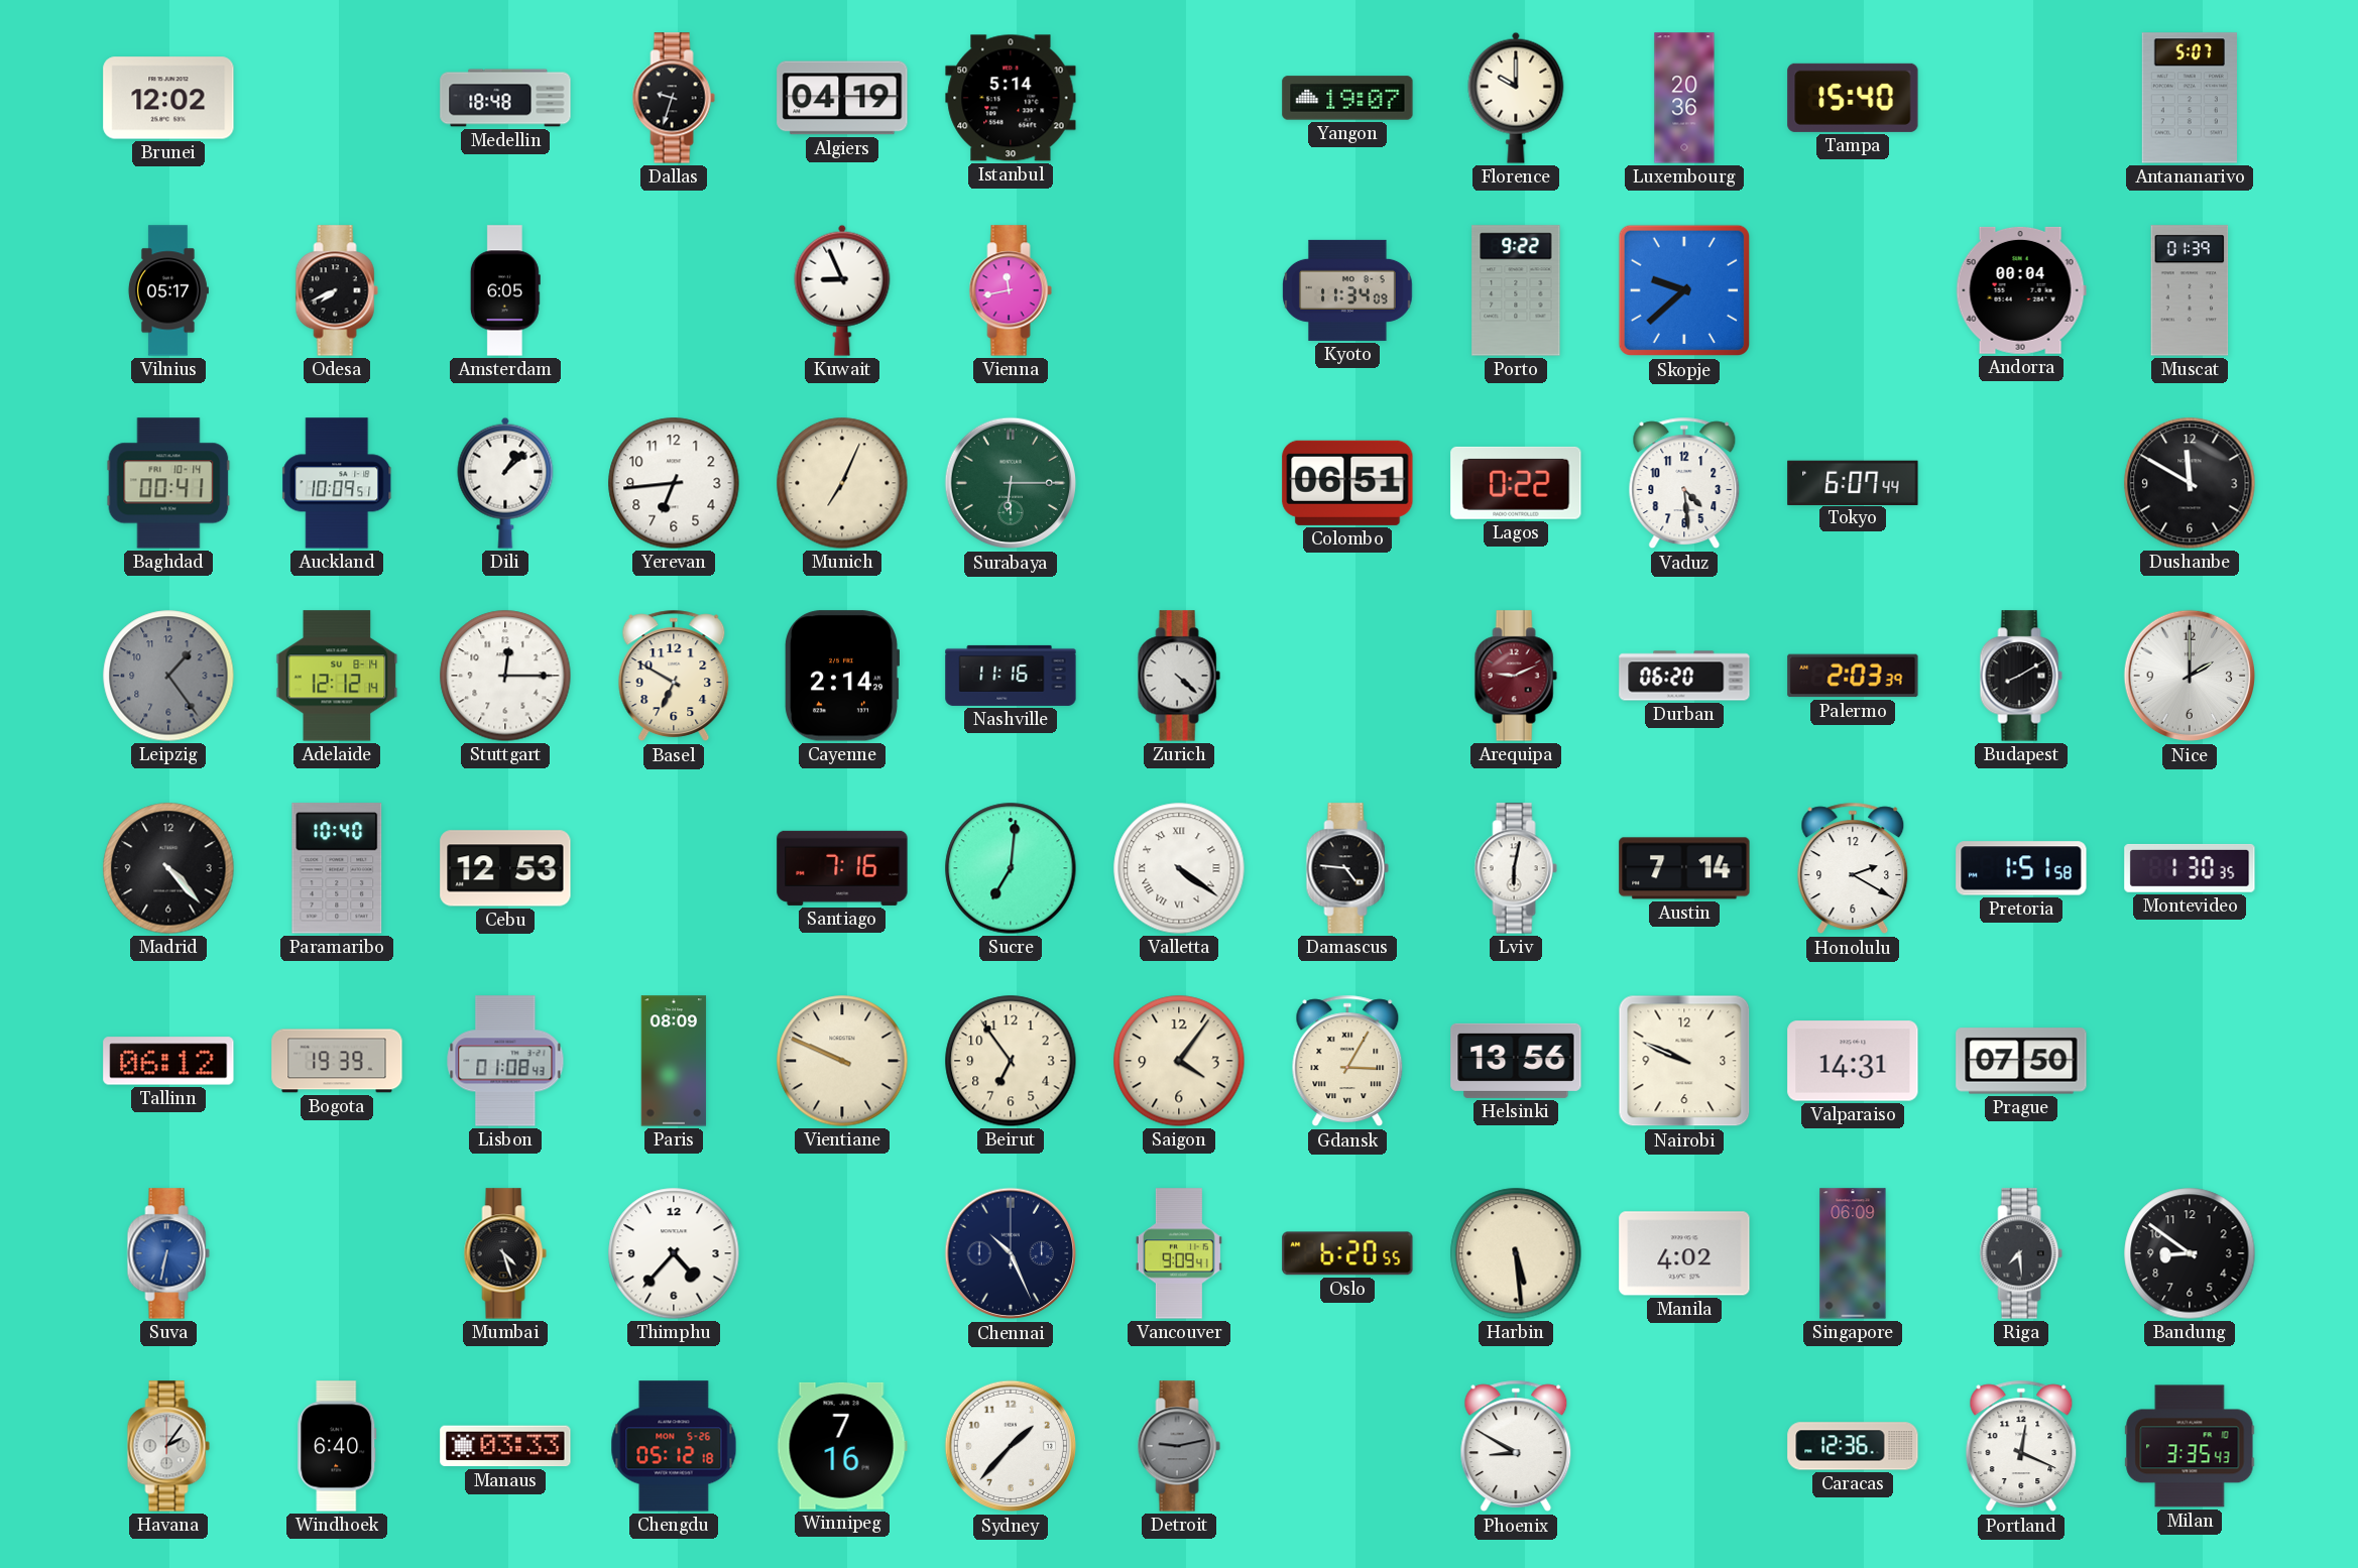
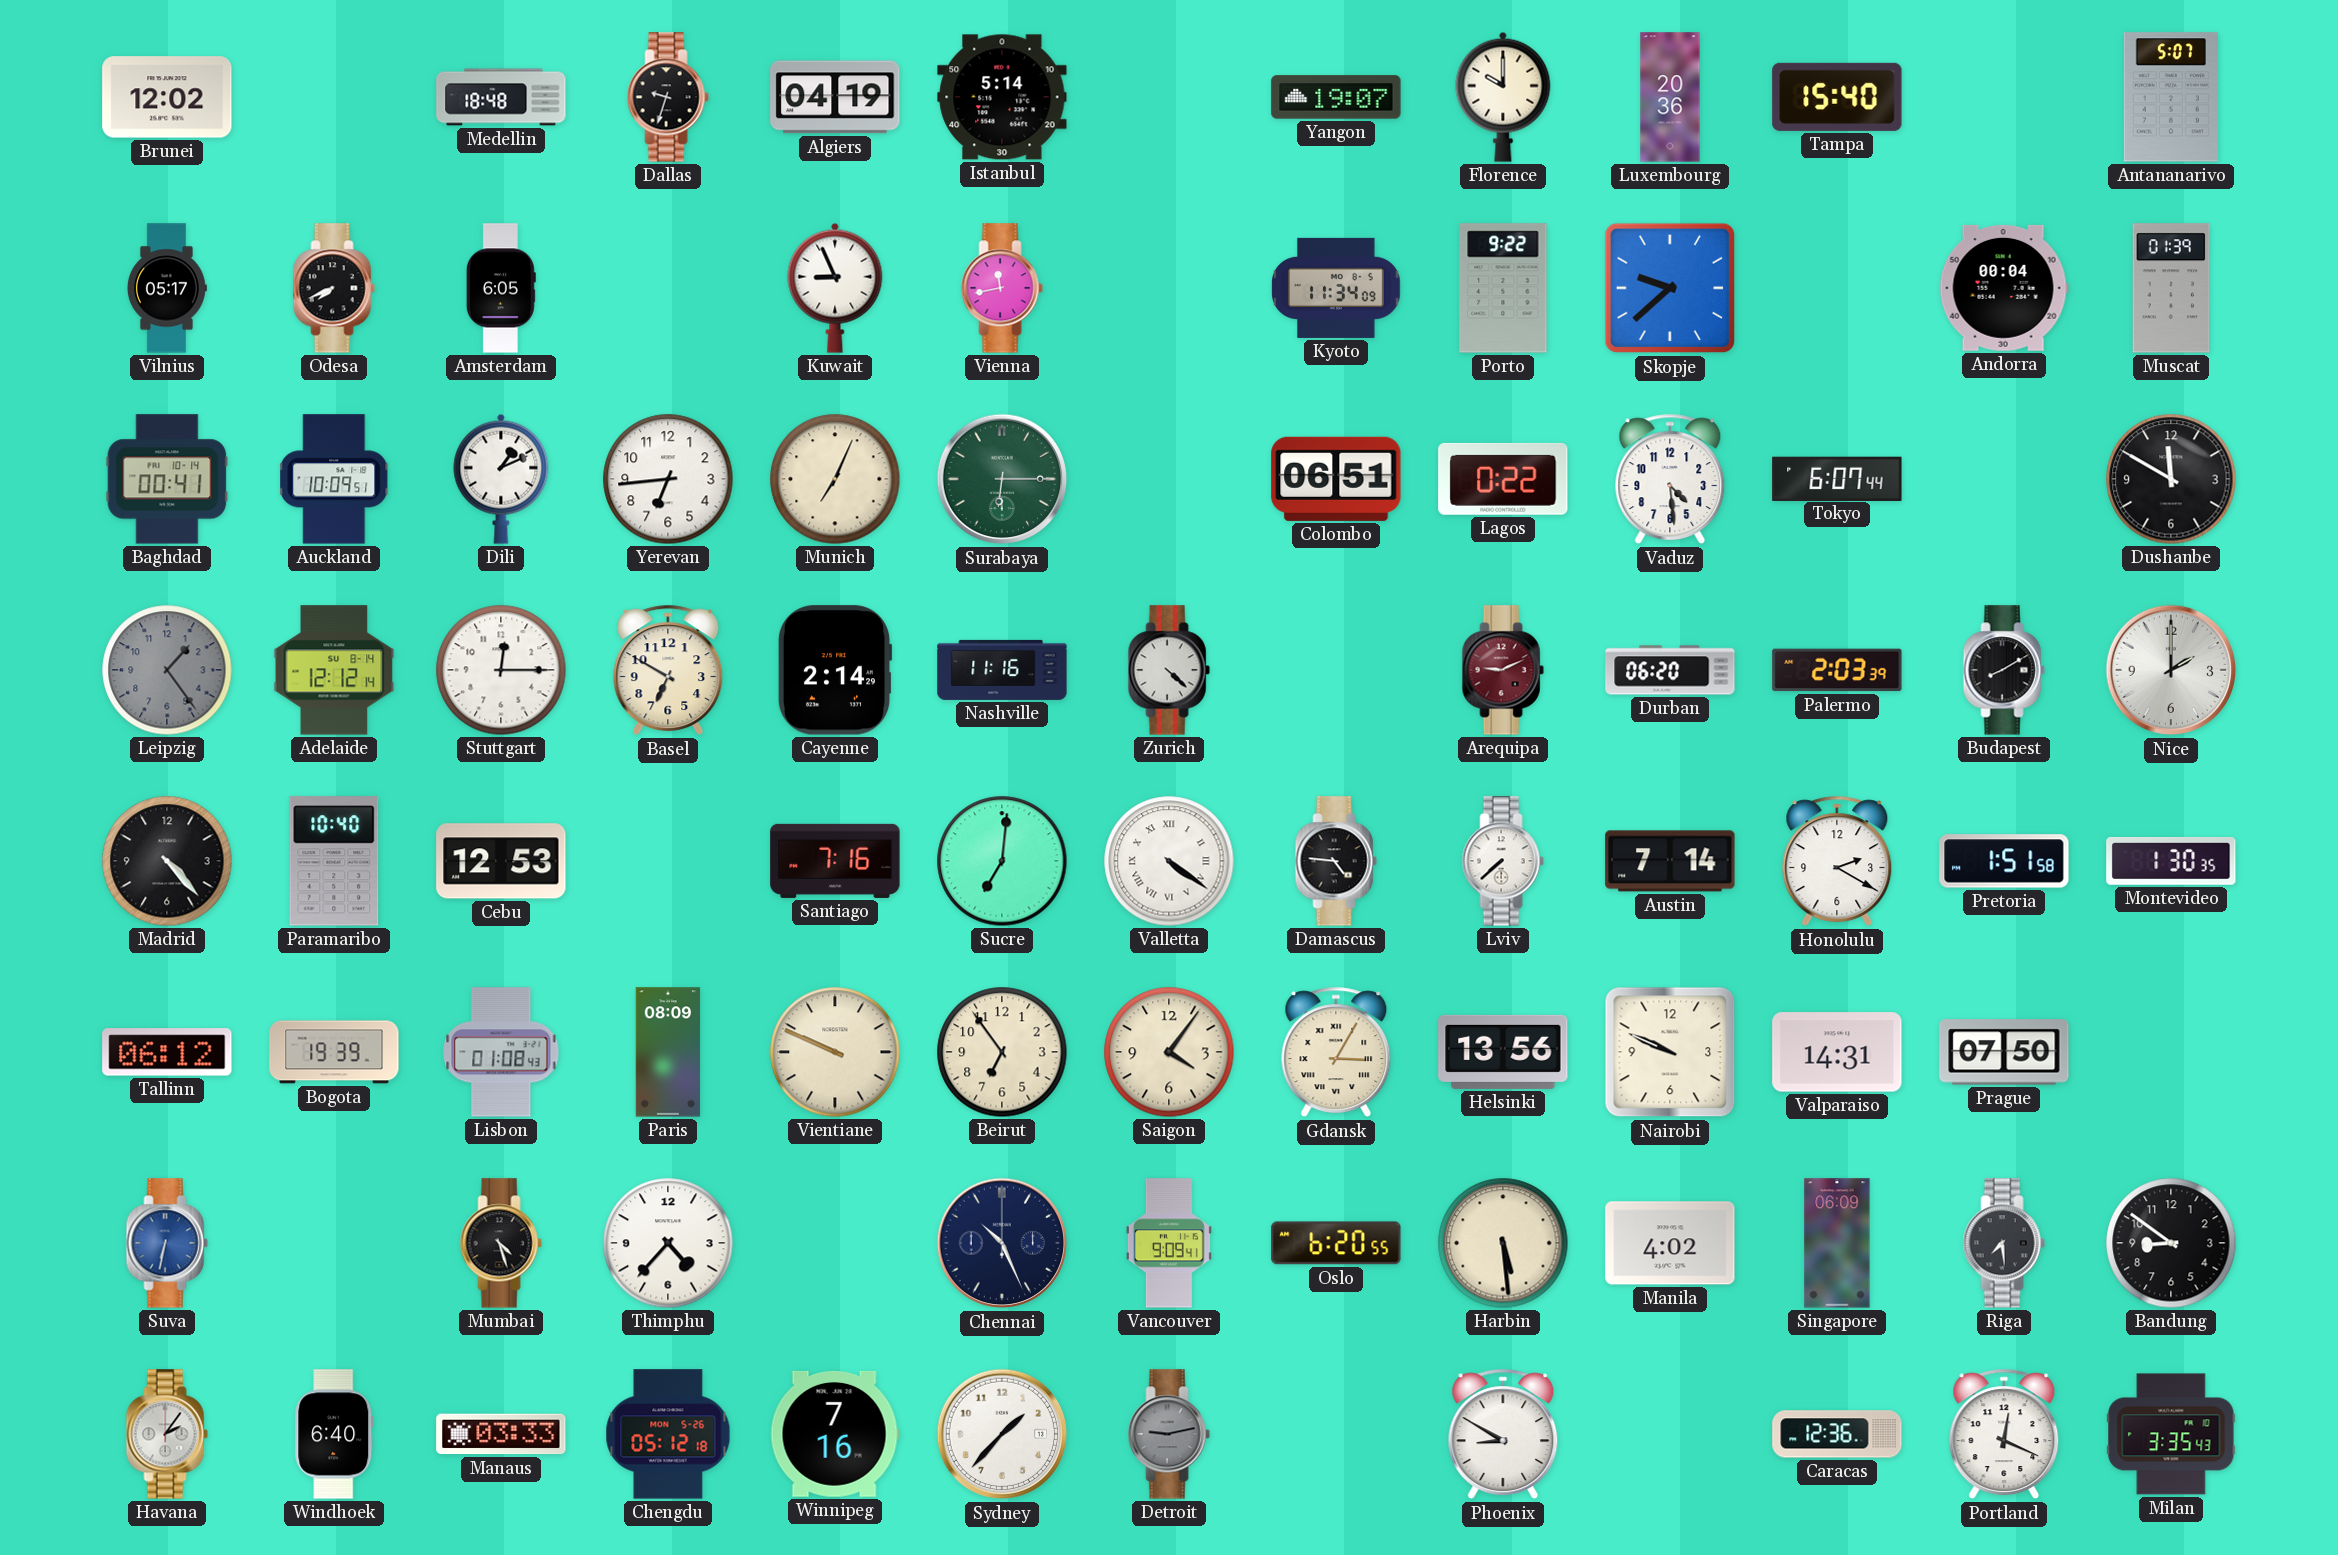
Dili: 1:08 -> 1:11 (501, 479)
Lviv: 6:02 -> 7:38 (1503, 861)
